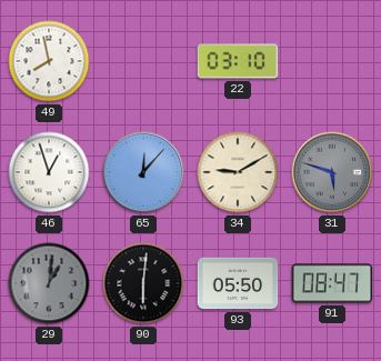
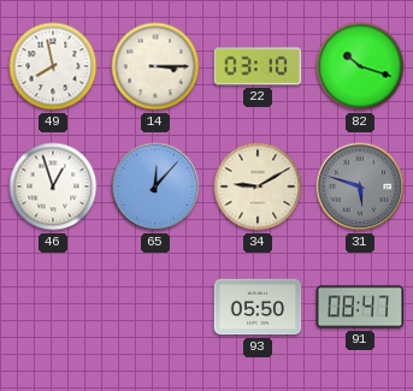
14: none -> 3:15 (155, 66)
82: none -> 10:18 (360, 66)
29: 1:01 -> none (49, 283)
90: 6:01 -> none (143, 283)
